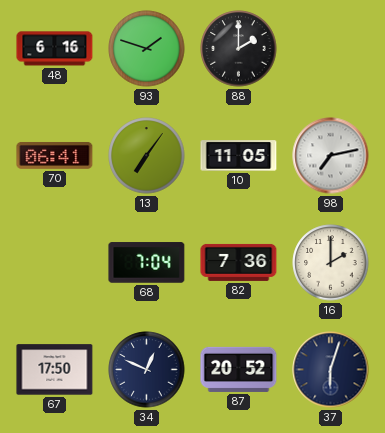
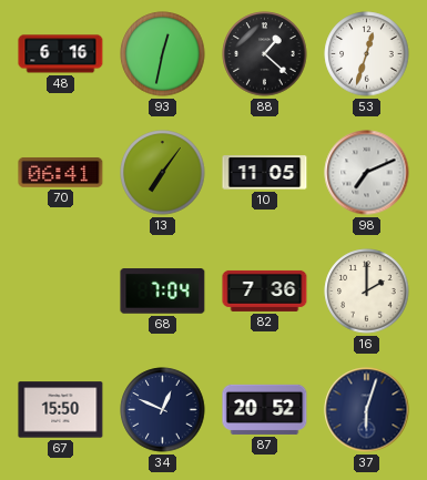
93: 1:48 -> 12:32 (163, 54)
88: 2:00 -> 1:22 (265, 54)
53: none -> 12:33 (367, 54)
98: 7:13 -> 7:11 (367, 173)
67: 17:50 -> 15:50 (61, 410)
